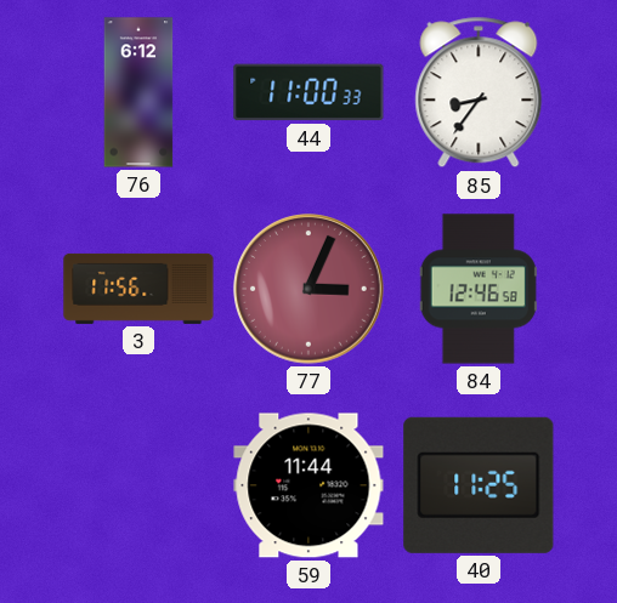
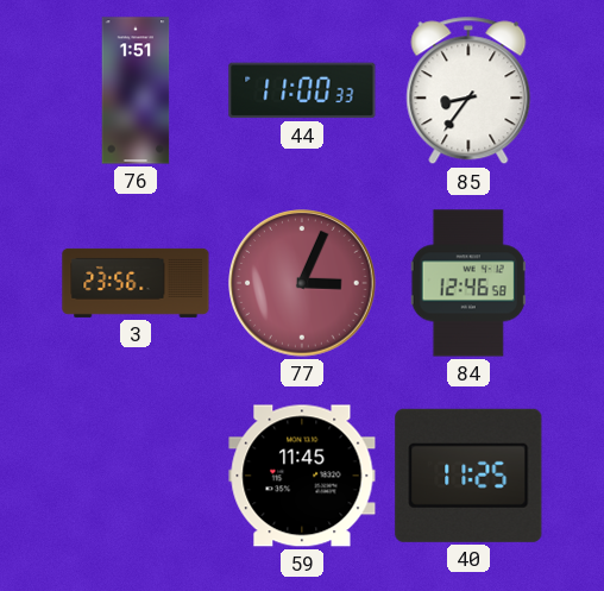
76: 6:12 -> 1:51 (136, 90)
3: 11:56 -> 23:56 (136, 283)
59: 11:44 -> 11:45 (302, 476)
